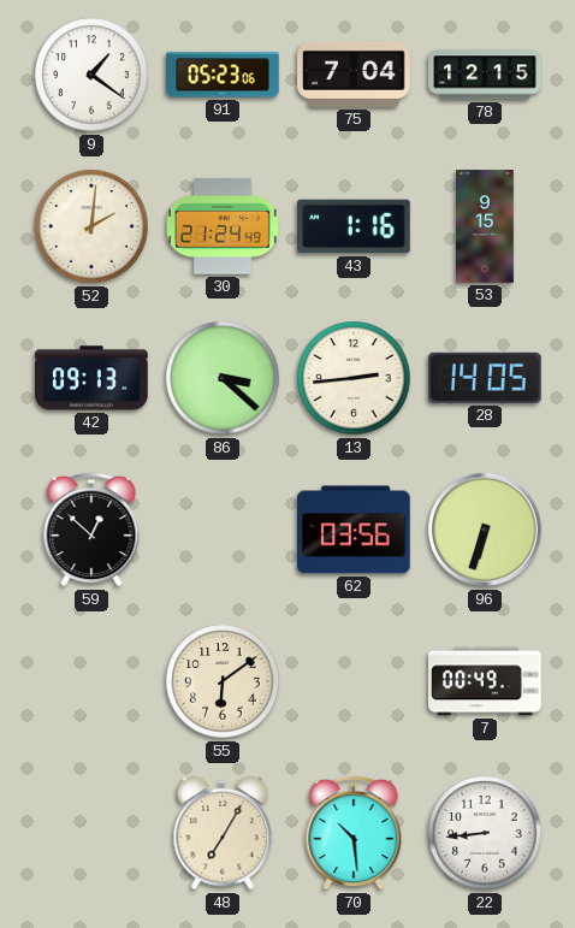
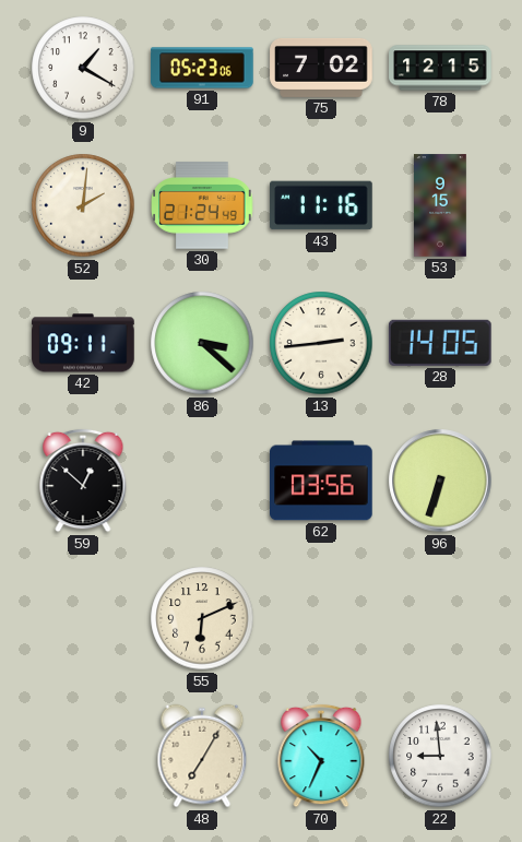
9: 1:21 -> 1:20 (83, 68)
75: 7:04 -> 7:02 (321, 68)
43: 1:16 -> 11:16 (321, 205)
42: 09:13 -> 09:11 (83, 343)
55: 6:09 -> 6:11 (202, 618)
7: 00:49 -> none (485, 681)
70: 10:29 -> 10:34 (321, 756)
22: 8:44 -> 8:59 (440, 756)
